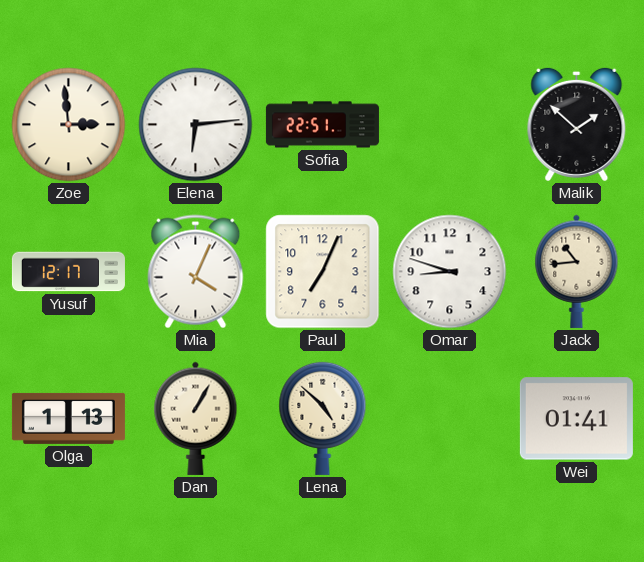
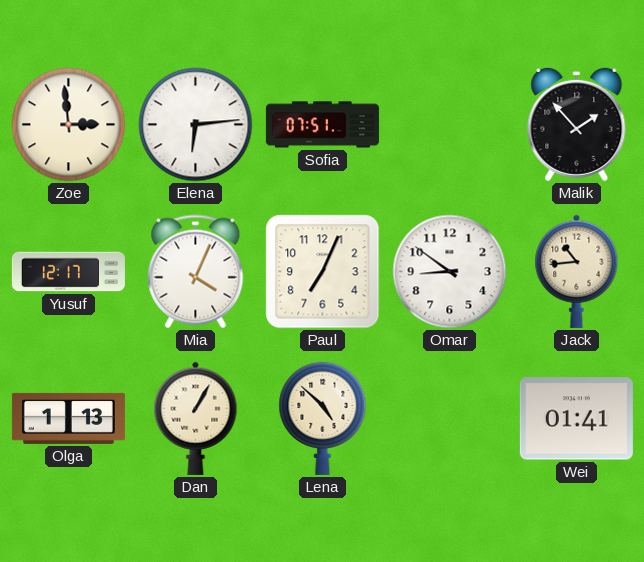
Sofia: 22:51 -> 07:51 (322, 125)
Malik: 1:52 -> 1:53 (577, 124)
Omar: 8:48 -> 8:51 (450, 272)
